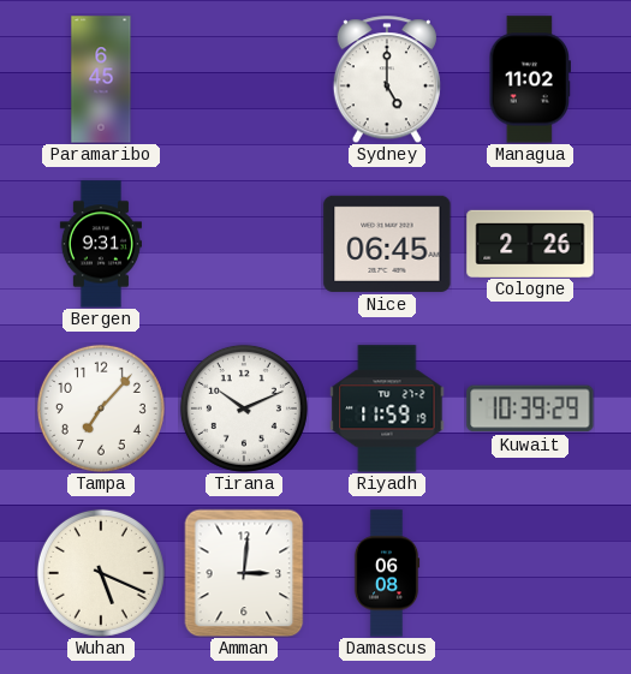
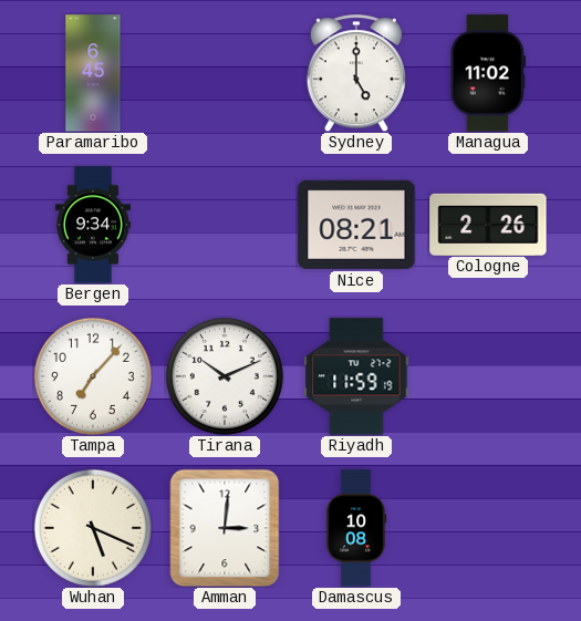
Bergen: 9:31 -> 9:34 (93, 225)
Nice: 06:45 -> 08:21 (356, 225)
Kuwait: 10:39 -> none (530, 408)
Damascus: 06:08 -> 10:08 (356, 528)
